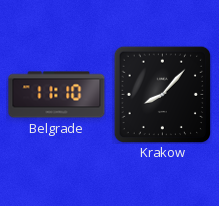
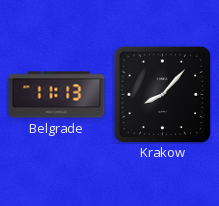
Belgrade: 11:10 -> 11:13 (57, 95)
